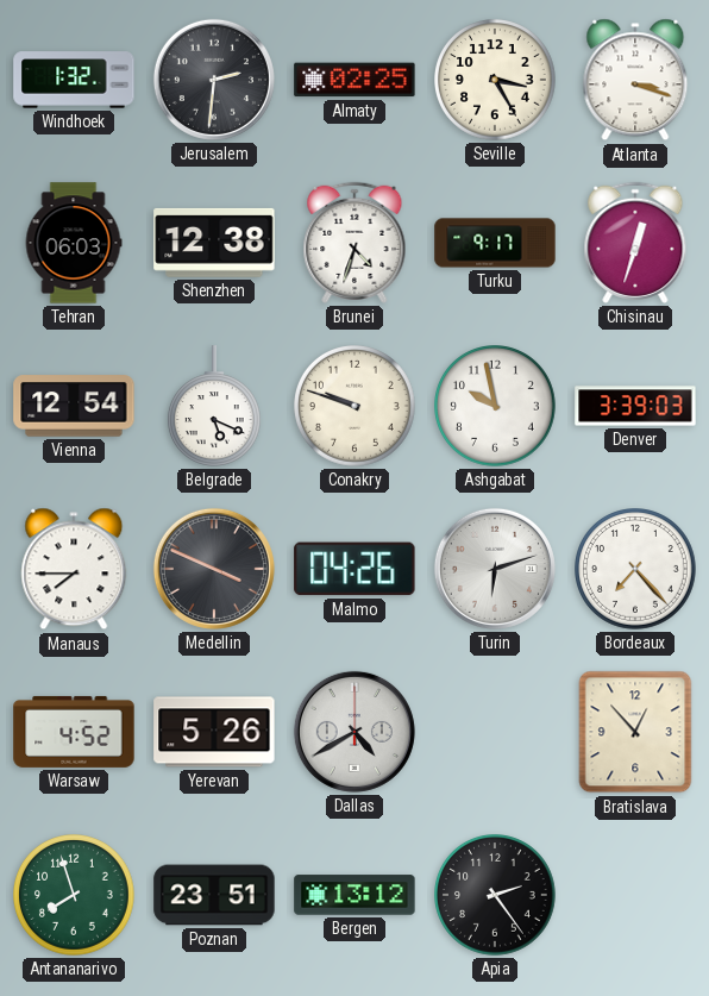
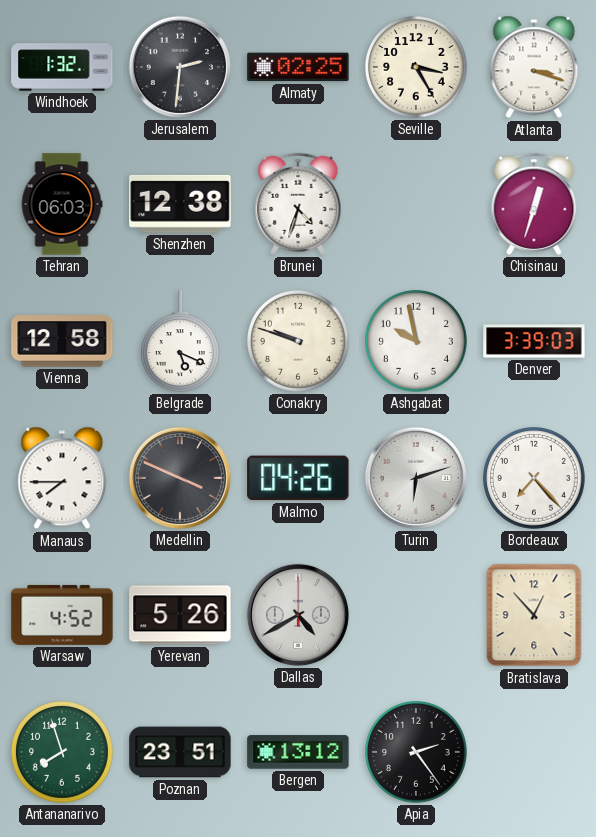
Turku: 9:17 -> none (495, 243)
Vienna: 12:54 -> 12:58 (62, 341)
